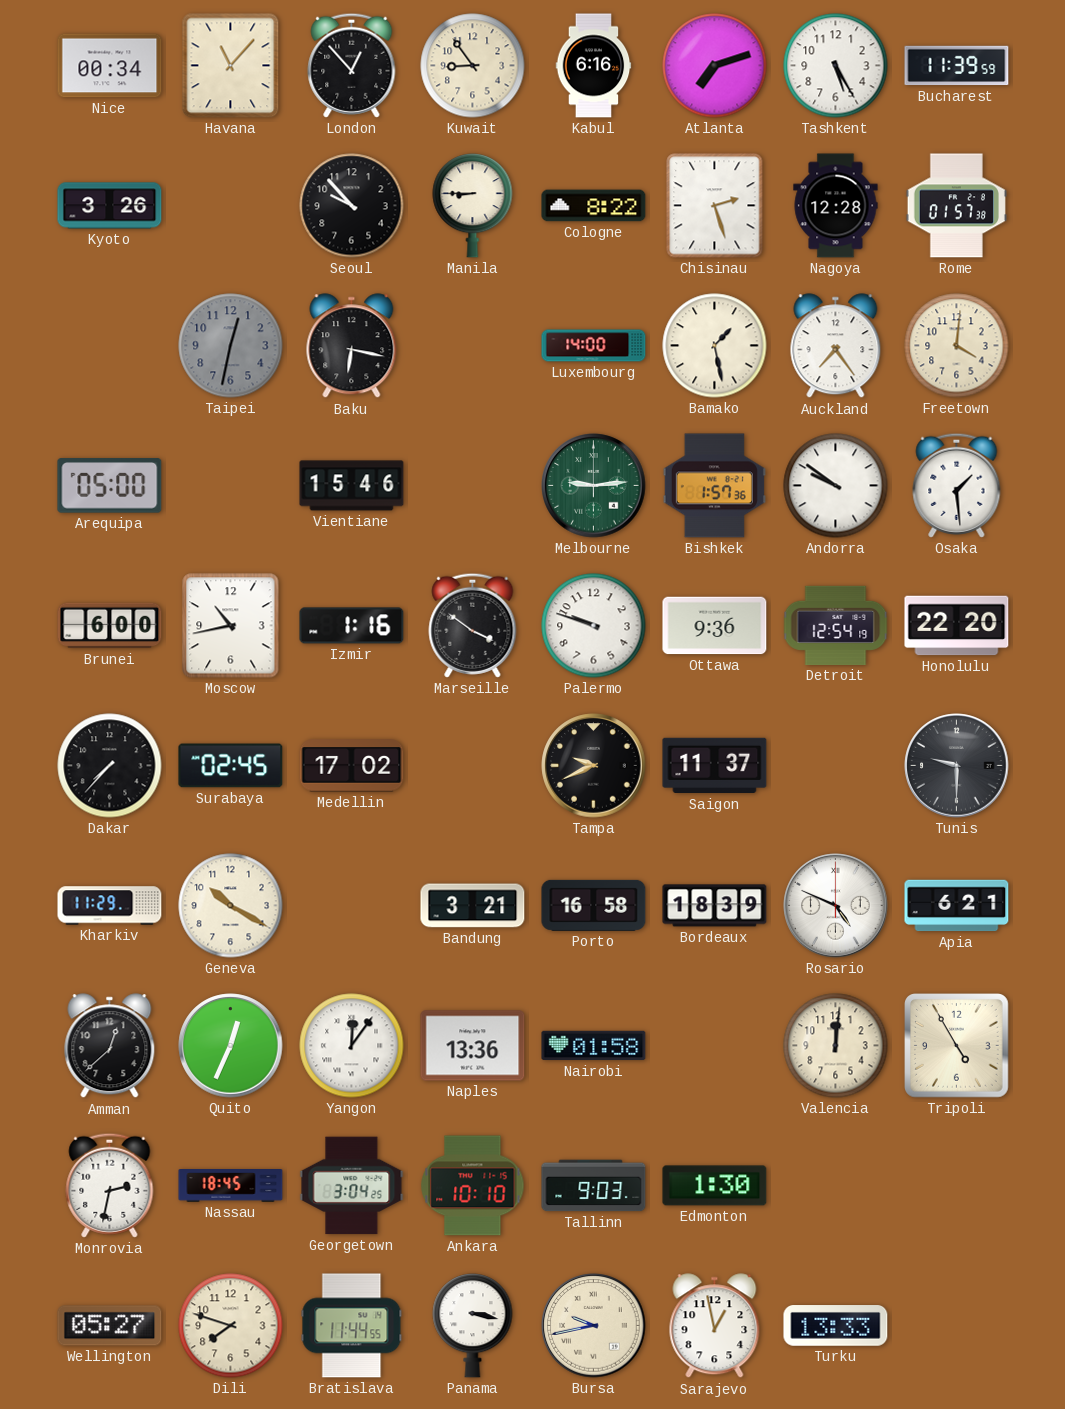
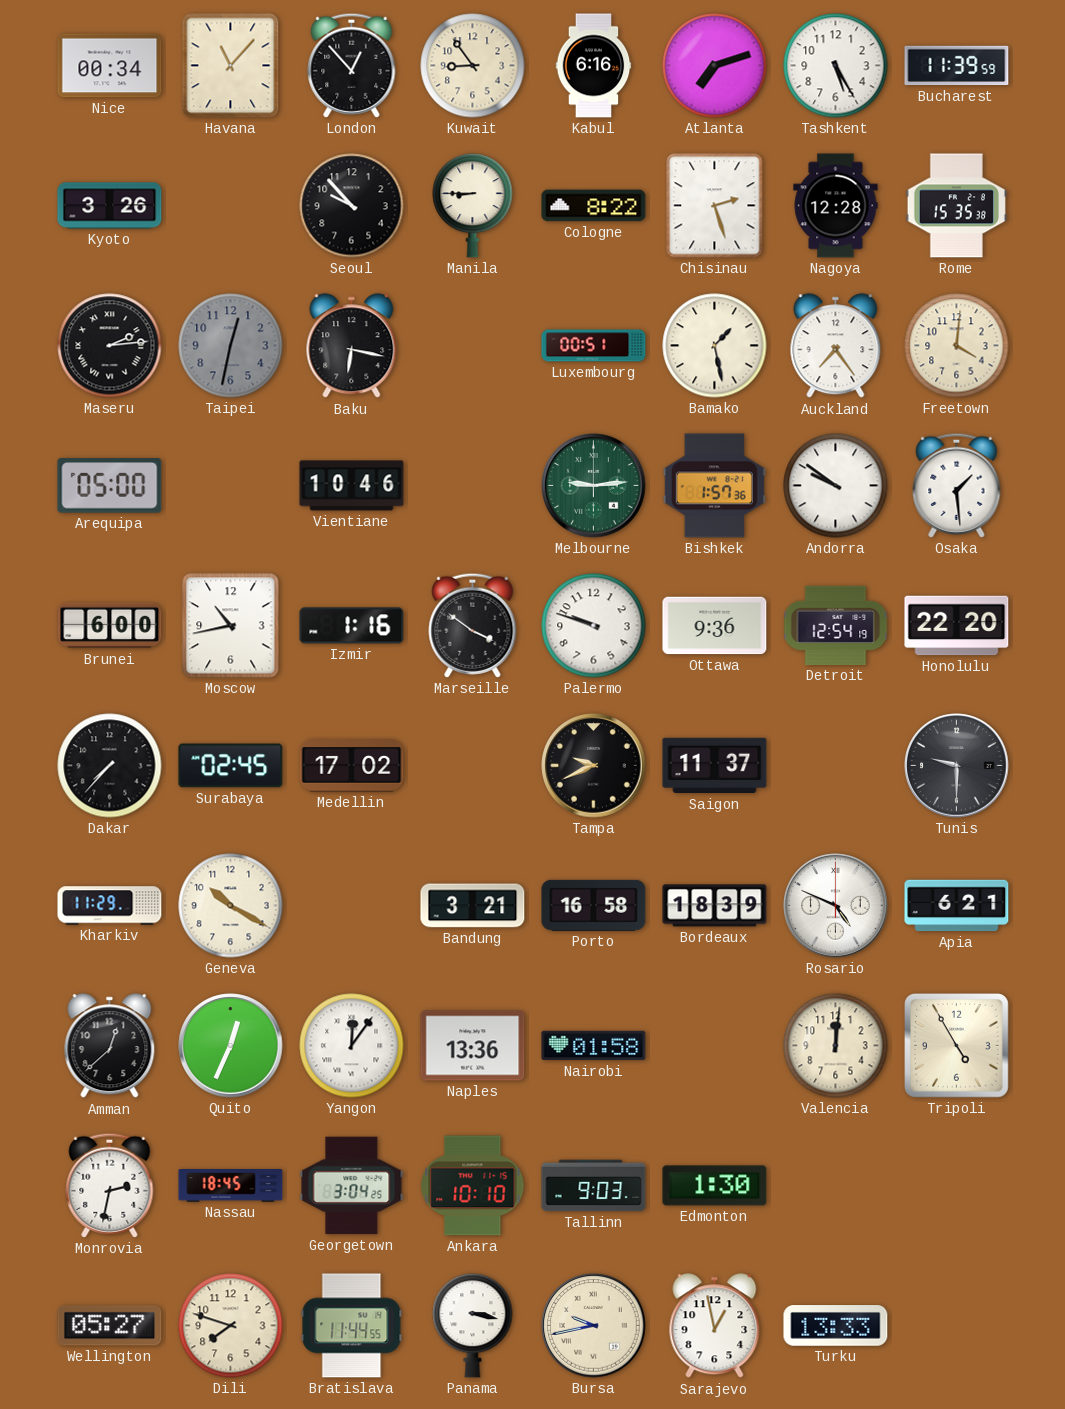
Rome: 01:57 -> 15:35 (956, 206)
Maseru: none -> 2:14 (110, 346)
Luxembourg: 14:00 -> 00:51 (594, 346)
Vientiane: 15:46 -> 10:46 (352, 486)
